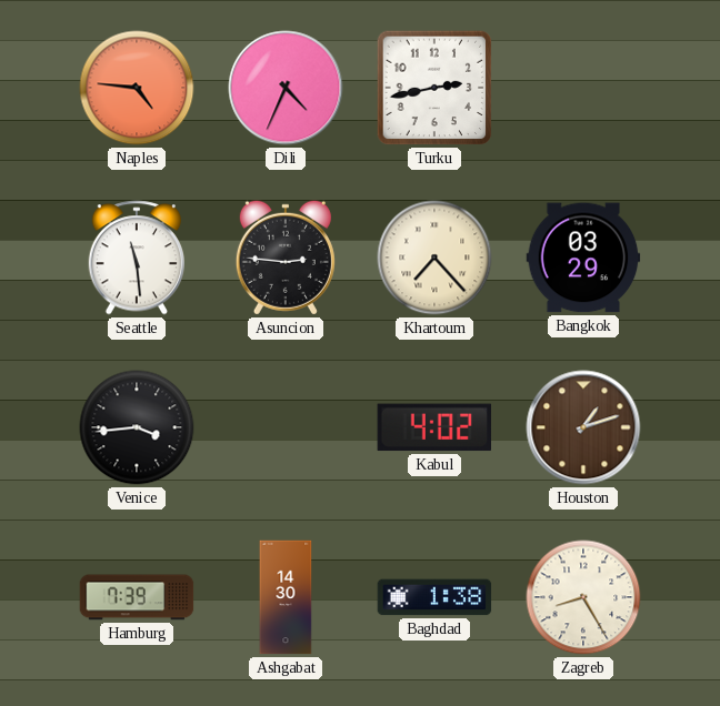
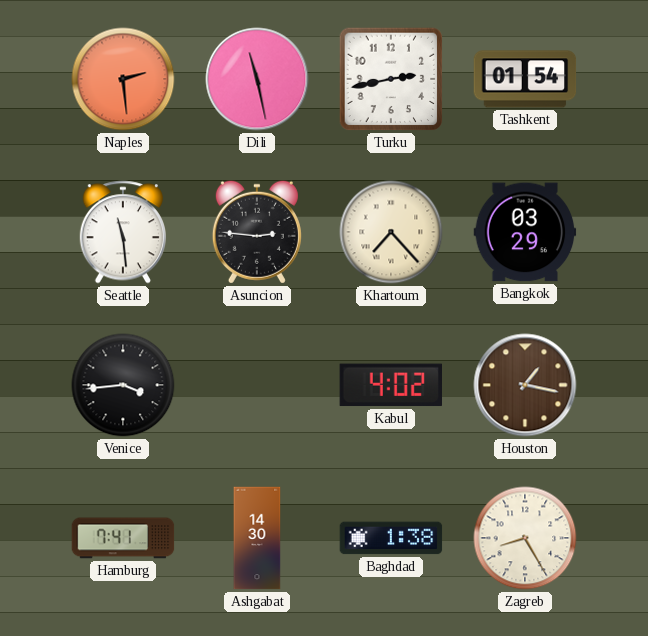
Naples: 4:46 -> 2:29 (123, 79)
Dili: 4:34 -> 11:28 (257, 79)
Tashkent: none -> 01:54 (525, 79)
Houston: 1:12 -> 1:17 (525, 385)
Hamburg: 7:39 -> 7:41 (123, 538)
